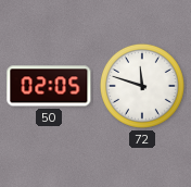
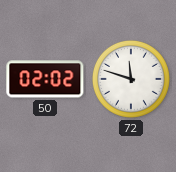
50: 02:05 -> 02:02 (45, 79)
